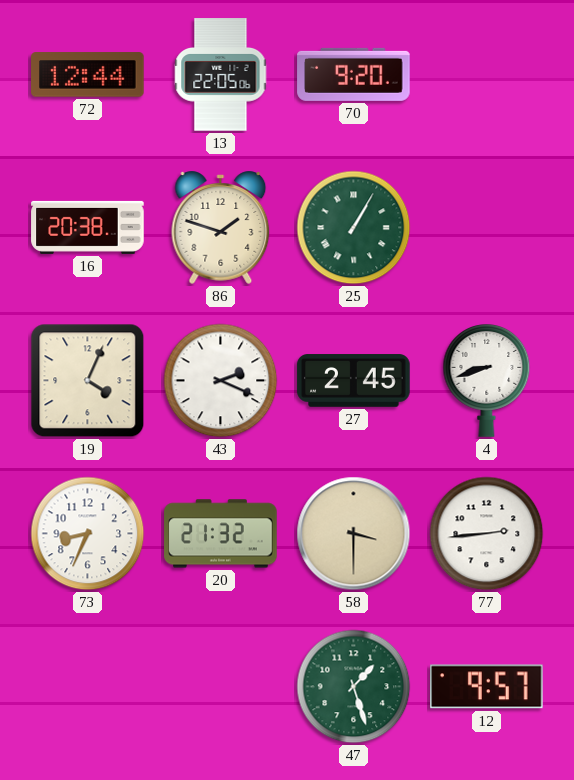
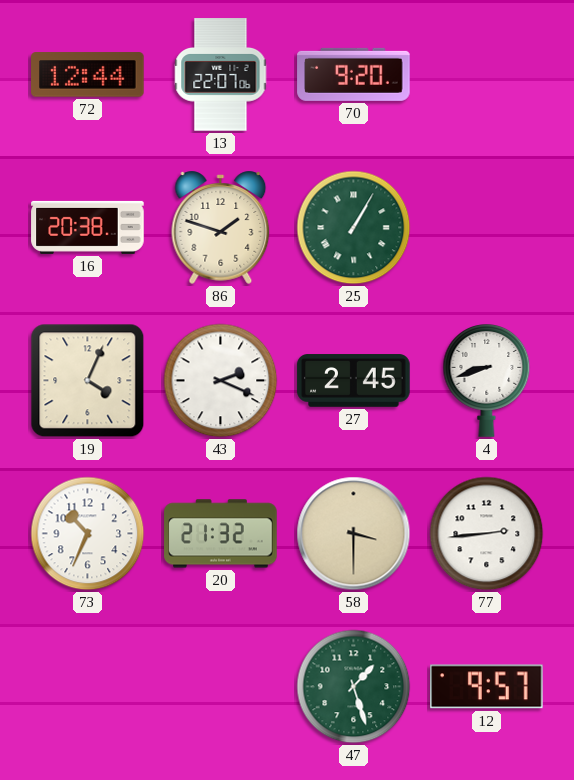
13: 22:05 -> 22:07 (221, 75)
73: 8:34 -> 10:34 (88, 534)
